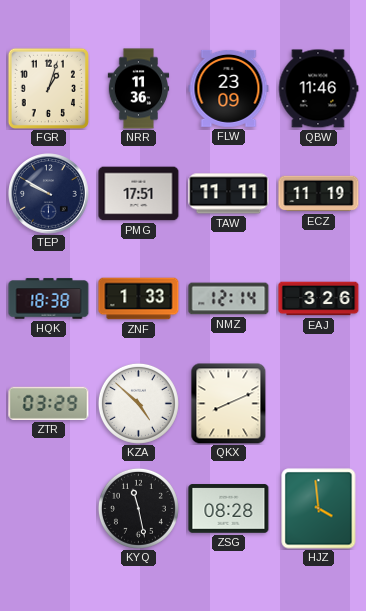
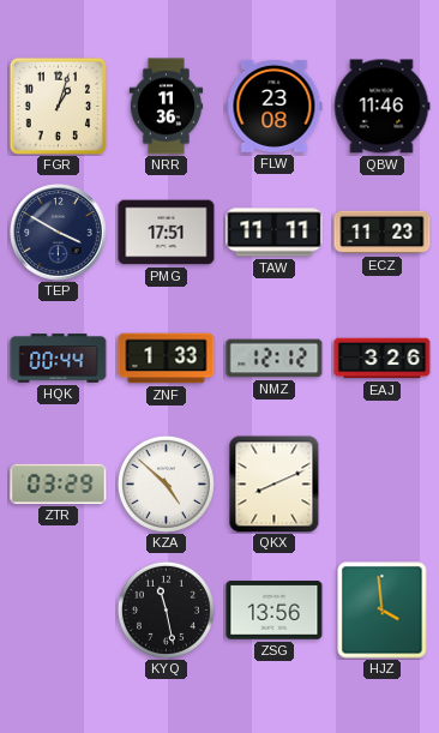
FLW: 23:09 -> 23:08 (275, 106)
TEP: 9:50 -> 3:50 (59, 233)
ECZ: 11:19 -> 11:23 (383, 233)
HQK: 18:38 -> 00:44 (59, 359)
NMZ: 12:14 -> 12:12 (275, 359)
ZSG: 08:28 -> 13:56 (275, 611)
